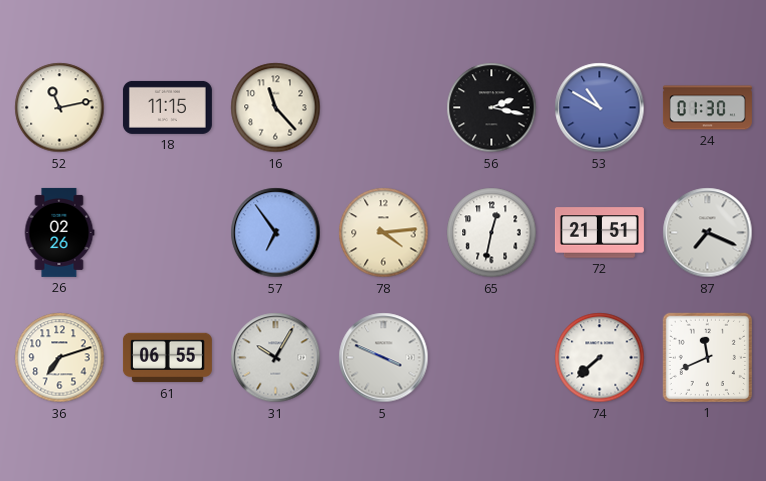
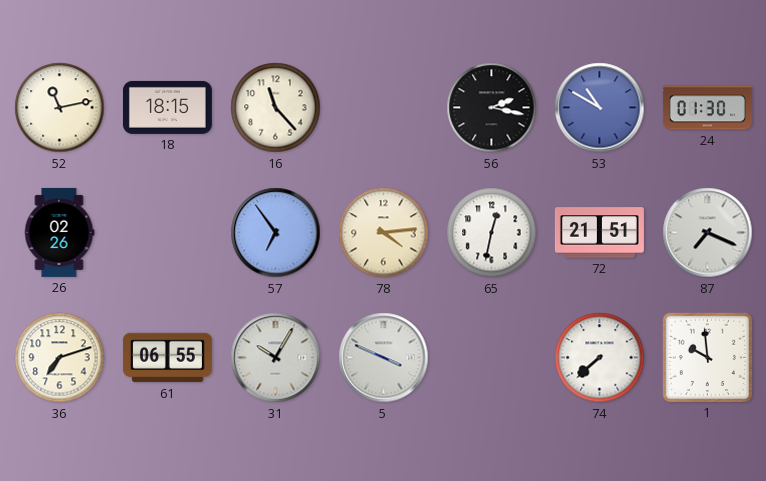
18: 11:15 -> 18:15 (167, 107)
1: 11:41 -> 9:59 (707, 357)
